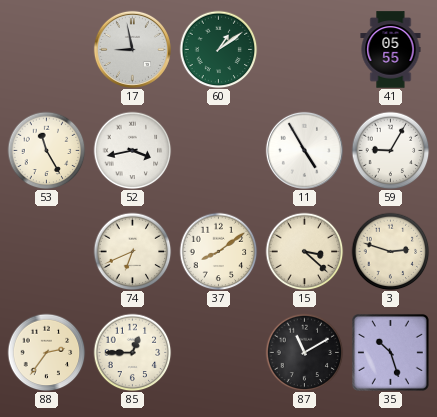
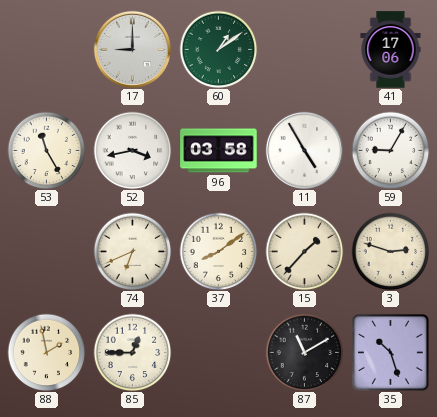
17: 8:58 -> 9:00 (132, 49)
41: 05:55 -> 17:06 (391, 50)
96: none -> 03:58 (219, 151)
15: 3:22 -> 1:37 (304, 251)
88: 2:36 -> 1:58 (46, 352)
